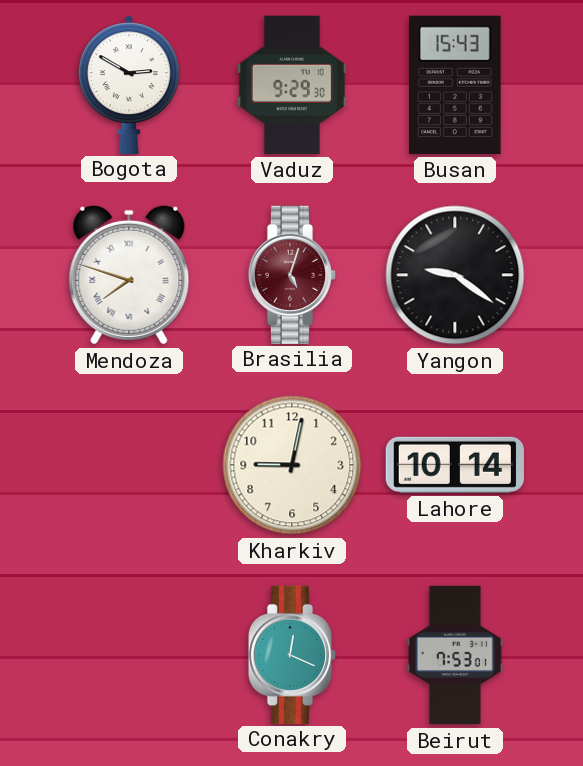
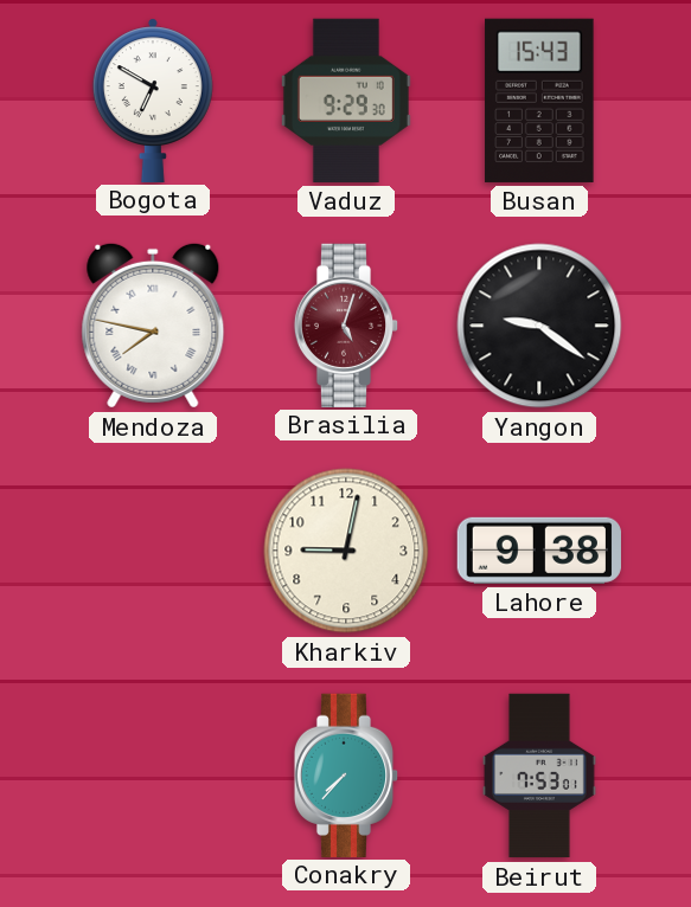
Bogota: 2:50 -> 6:50 (153, 99)
Mendoza: 7:48 -> 7:47 (153, 326)
Lahore: 10:14 -> 9:38 (539, 551)
Conakry: 12:19 -> 7:37 (346, 774)
